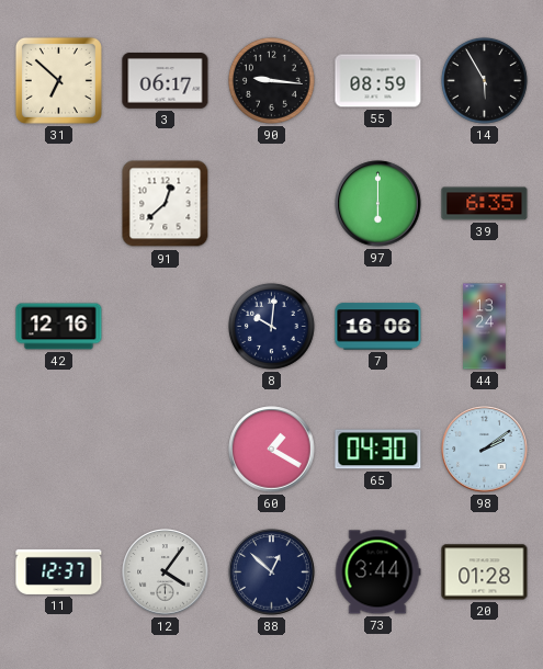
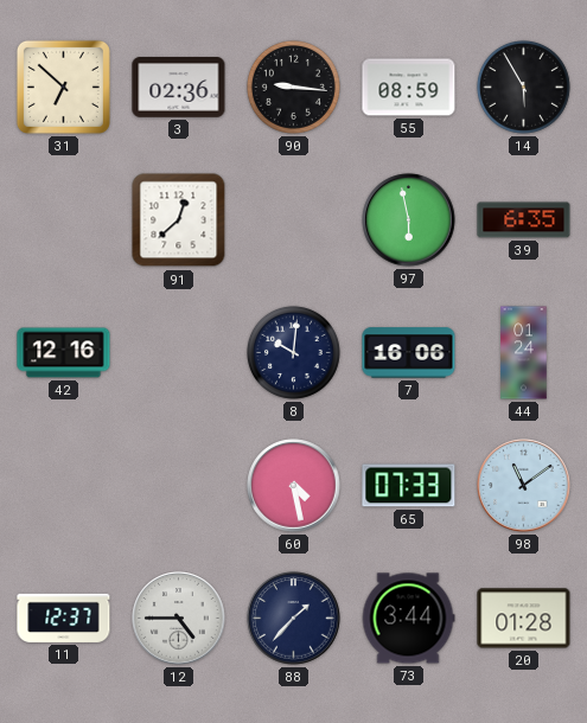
3: 06:17 -> 02:36 (179, 88)
97: 6:00 -> 5:58 (409, 220)
44: 13:24 -> 01:24 (524, 353)
60: 1:20 -> 4:28 (294, 486)
65: 04:30 -> 07:33 (409, 486)
98: 2:09 -> 11:09 (524, 486)
12: 4:06 -> 4:45 (179, 619)
88: 12:52 -> 1:37 (294, 619)
